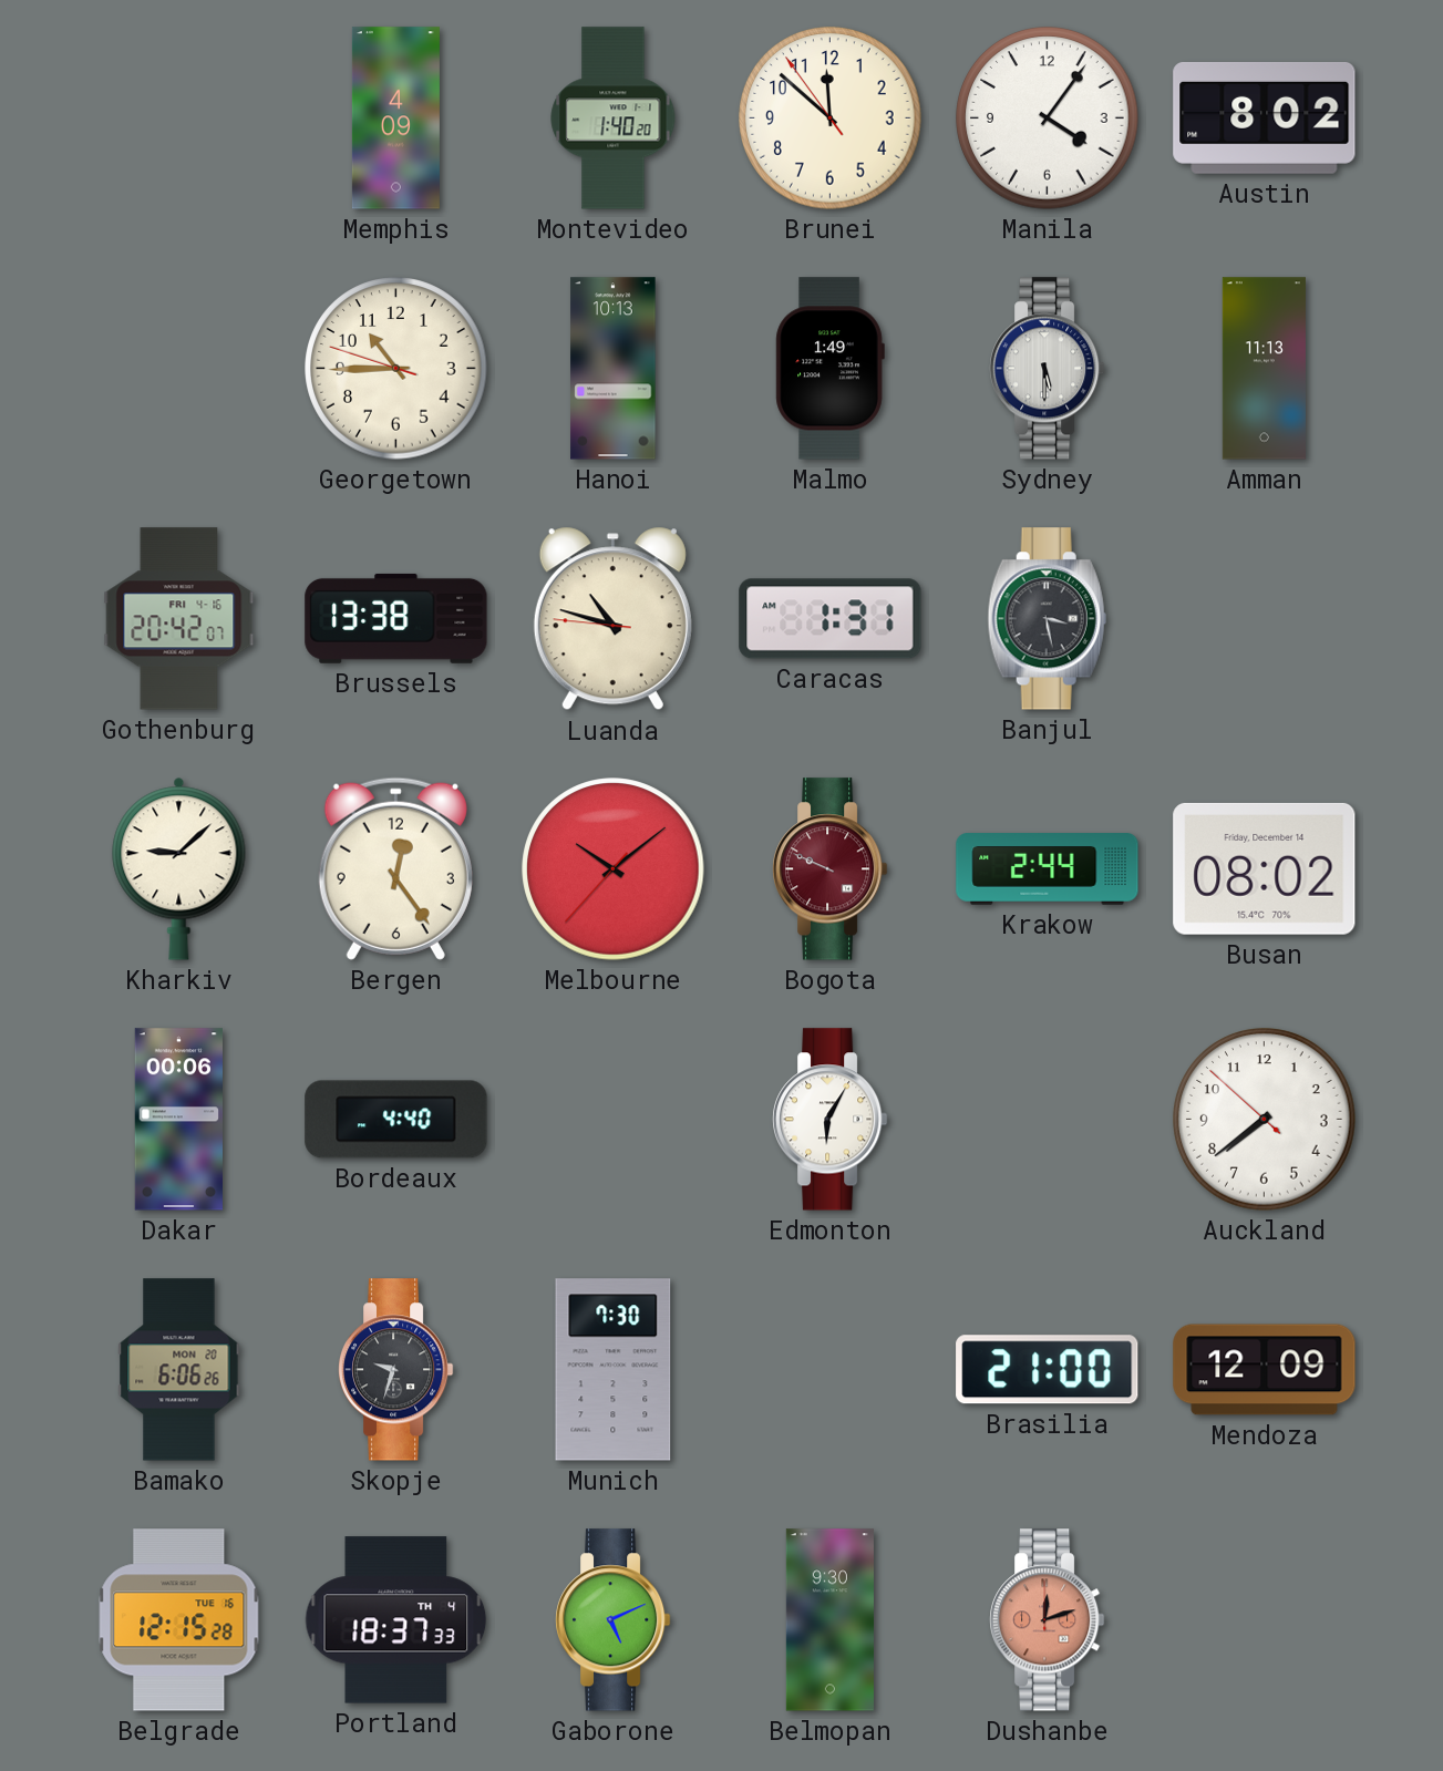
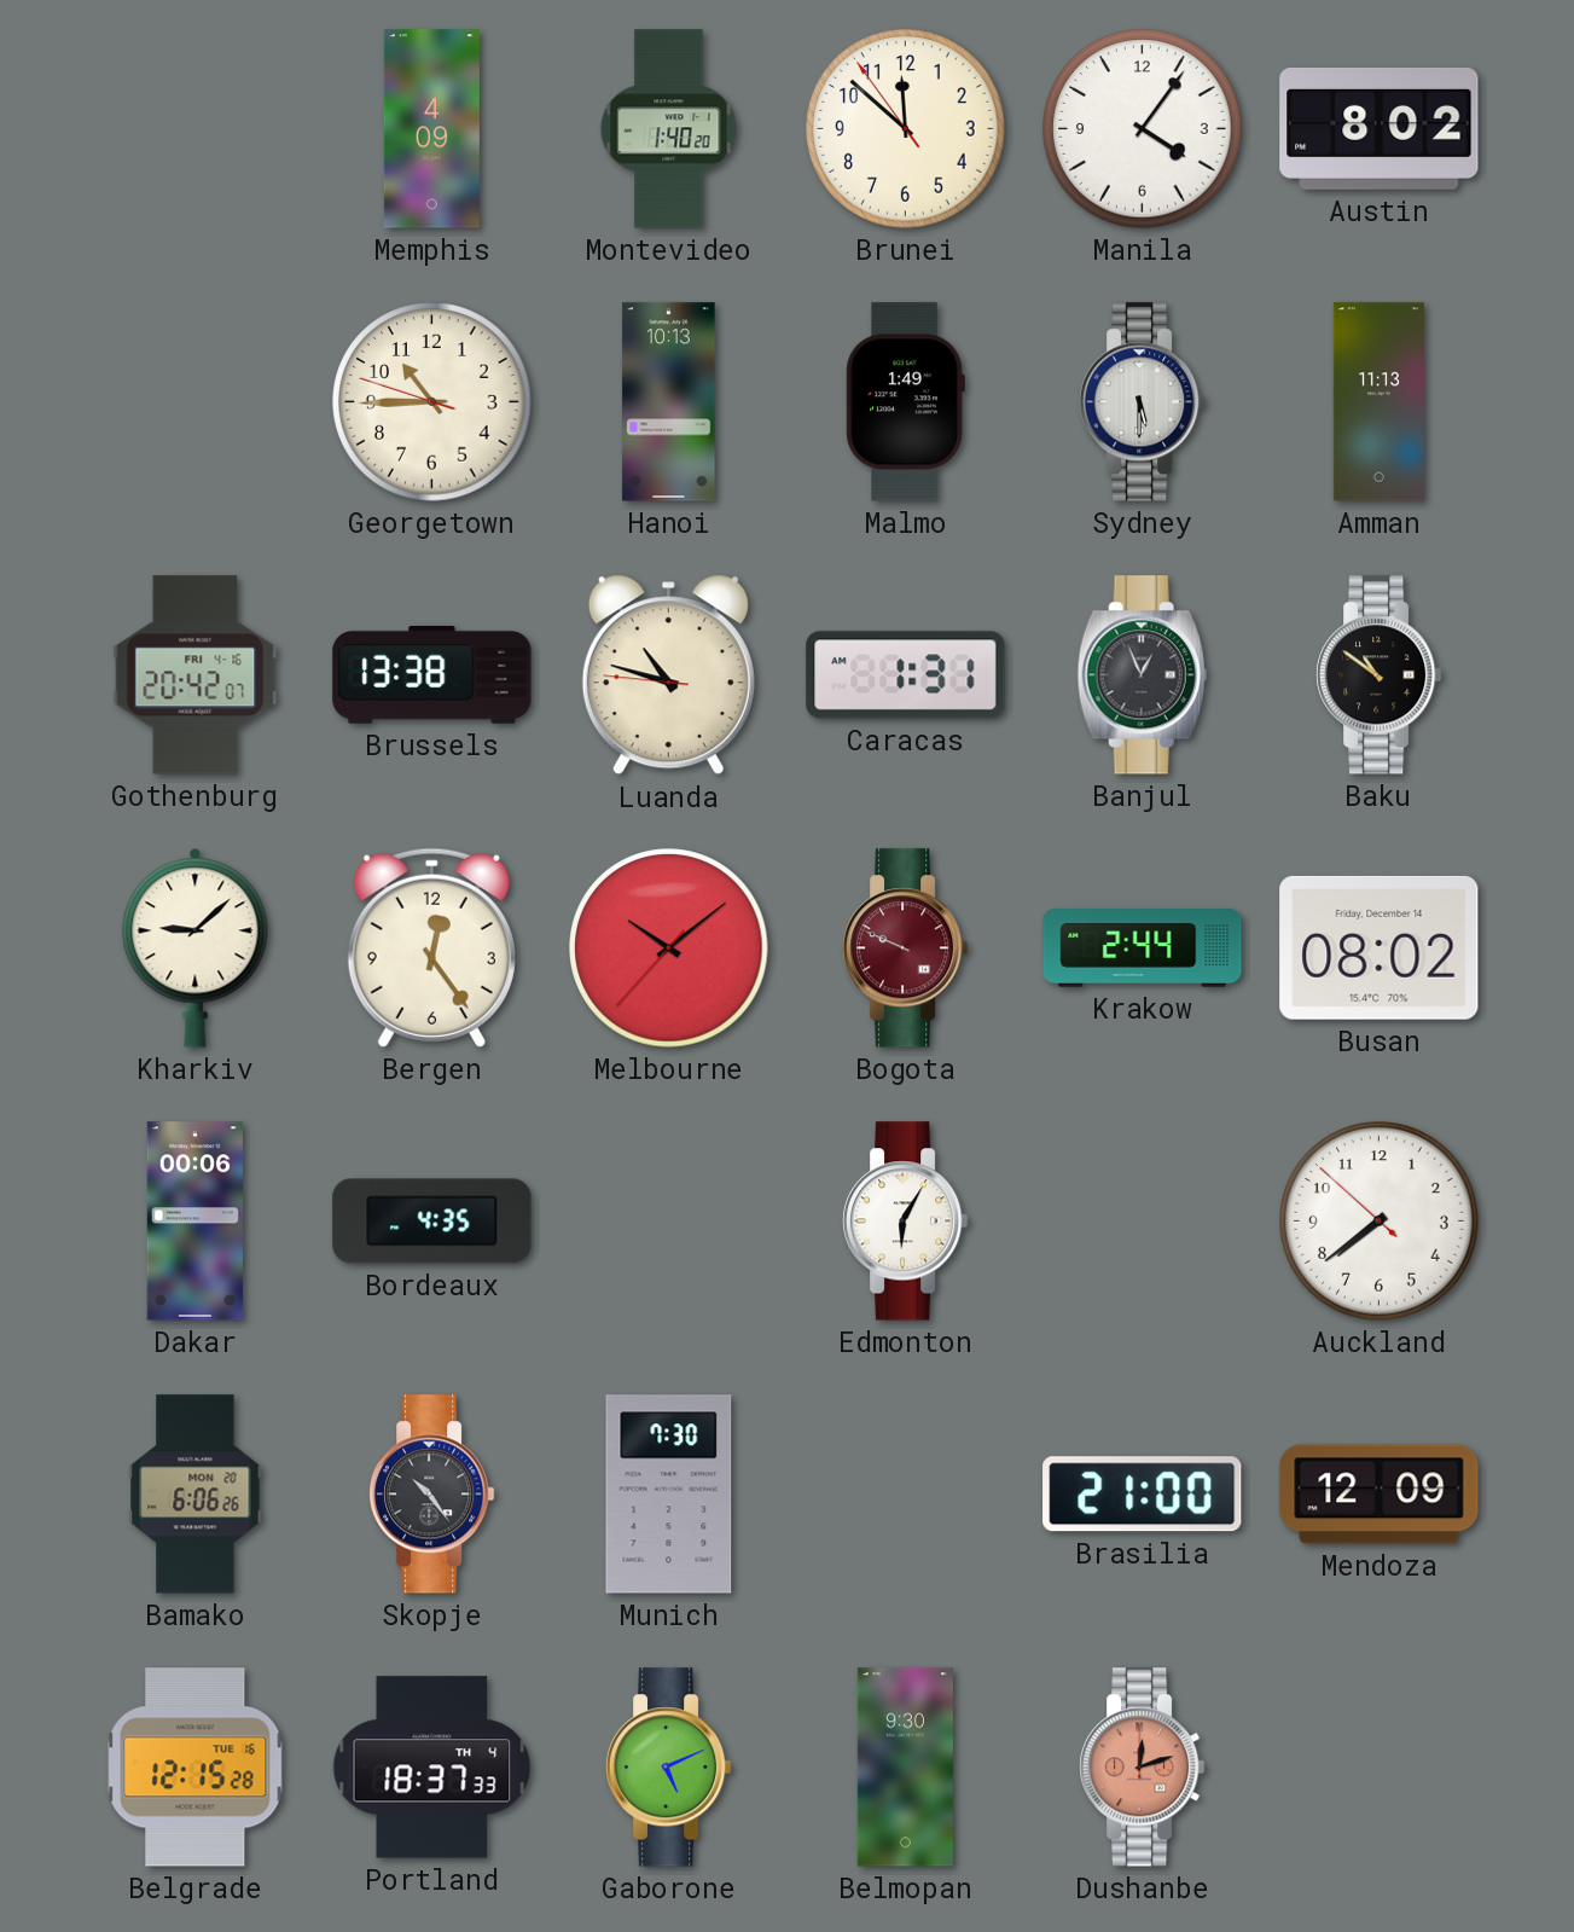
Banjul: 3:28 -> 12:56 (1142, 675)
Baku: none -> 10:51 (1380, 675)
Bordeaux: 4:40 -> 4:35 (432, 1222)
Skopje: 9:33 -> 10:24 (432, 1495)
